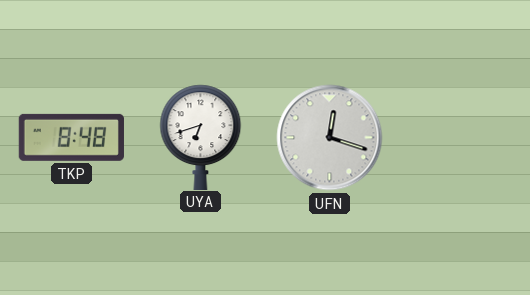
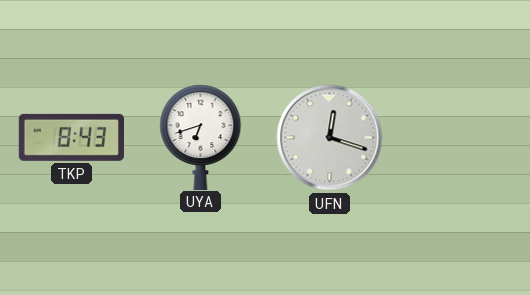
TKP: 8:48 -> 8:43 (71, 137)
